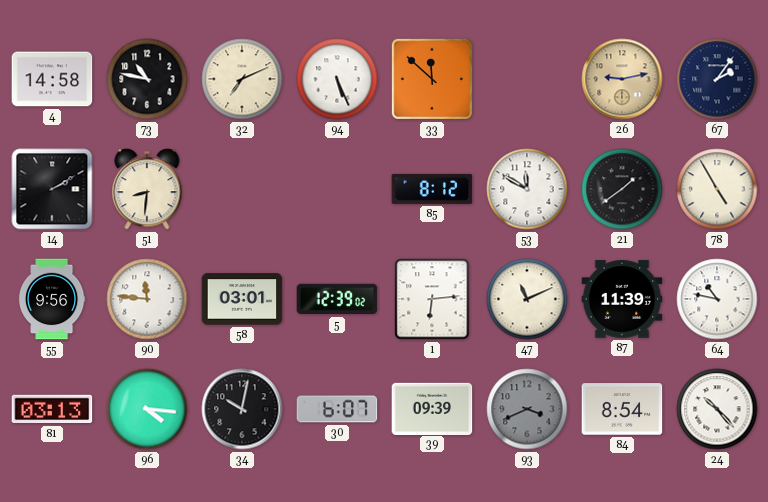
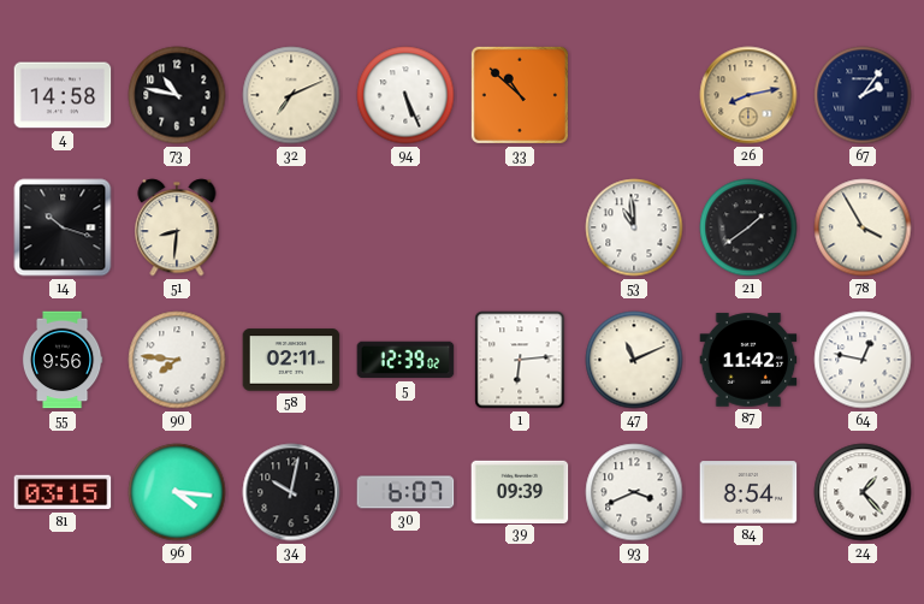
33: 11:52 -> 10:52 (520, 95)
26: 9:13 -> 8:13 (748, 95)
14: 2:10 -> 10:18 (63, 227)
85: 8:12 -> none (432, 189)
53: 11:50 -> 10:59 (634, 227)
78: 4:55 -> 3:55 (863, 227)
90: 11:46 -> 7:46 (177, 360)
58: 03:01 -> 02:11 (291, 360)
87: 11:39 -> 11:42 (748, 360)
64: 10:47 -> 12:47 (863, 360)
81: 03:13 -> 03:15 (63, 492)
93 dial: grey -> white (634, 492)
24: 10:23 -> 1:23 (863, 492)
